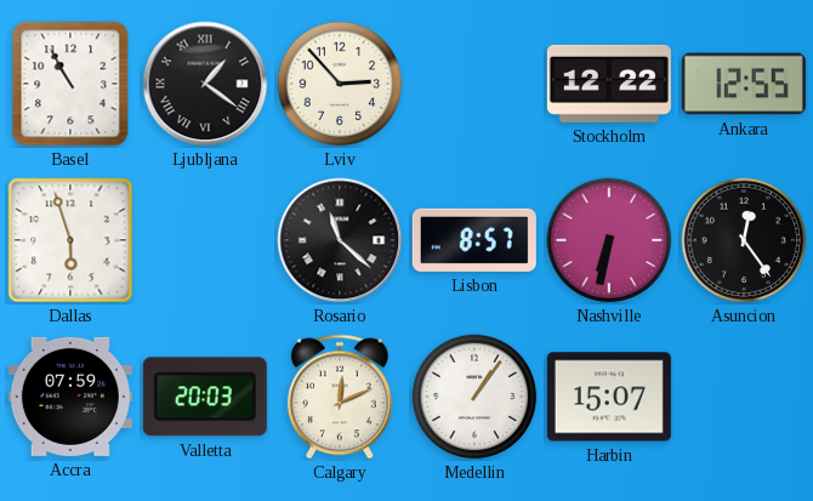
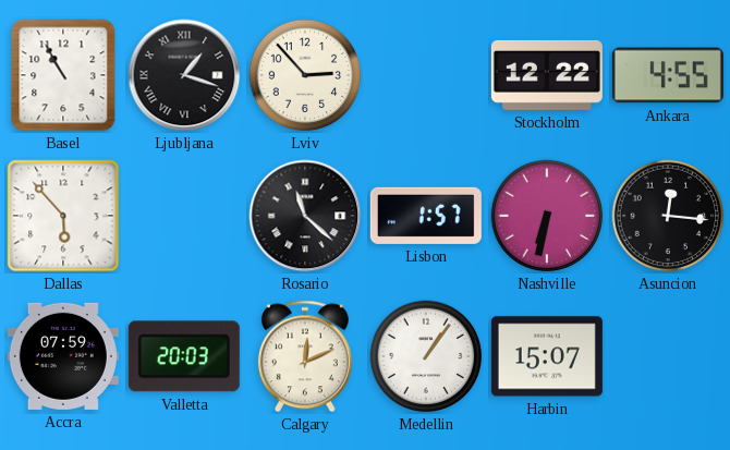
Ljubljana: 1:21 -> 1:18 (184, 75)
Ankara: 12:55 -> 4:55 (668, 75)
Dallas: 5:57 -> 5:53 (63, 216)
Lisbon: 8:57 -> 1:57 (426, 216)
Asuncion: 12:24 -> 12:16 (668, 216)
